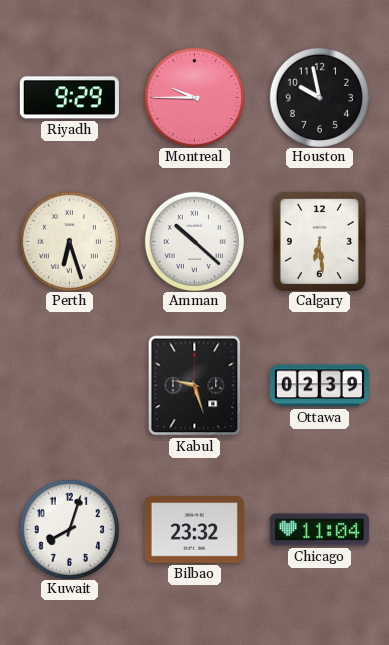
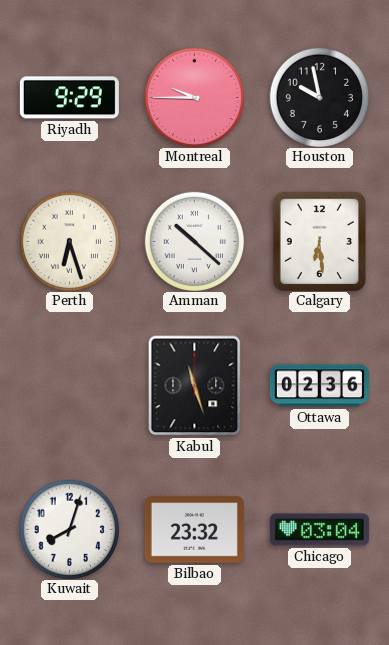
Kabul: 9:27 -> 11:27 (195, 386)
Ottawa: 02:39 -> 02:36 (319, 386)
Chicago: 11:04 -> 03:04 (319, 530)
